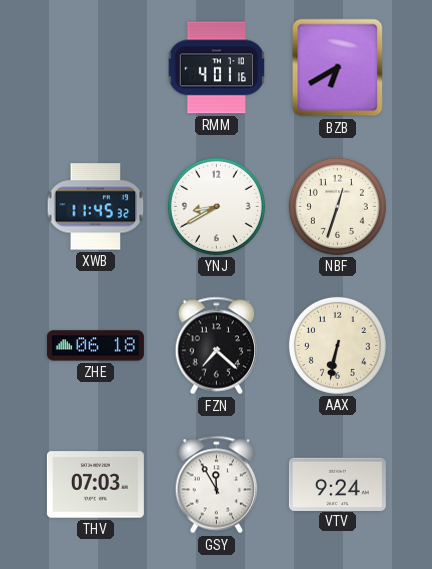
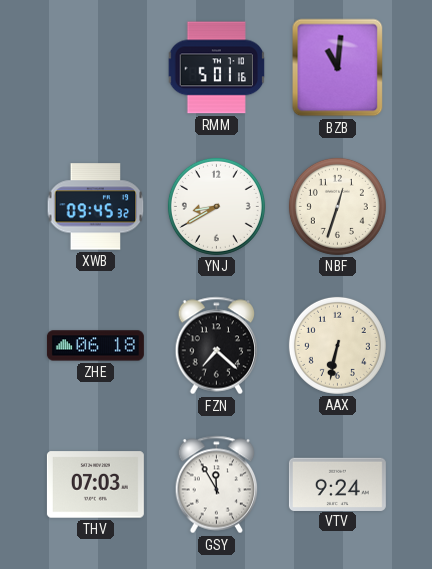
RMM: 4:01 -> 5:01 (217, 68)
BZB: 6:40 -> 11:01 (338, 68)
XWB: 11:45 -> 09:45 (96, 207)
